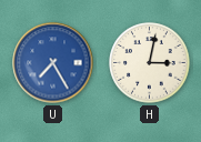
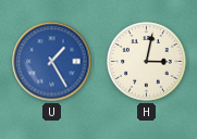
U: 7:25 -> 1:25 (52, 62)
